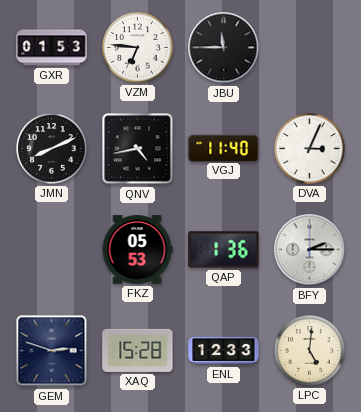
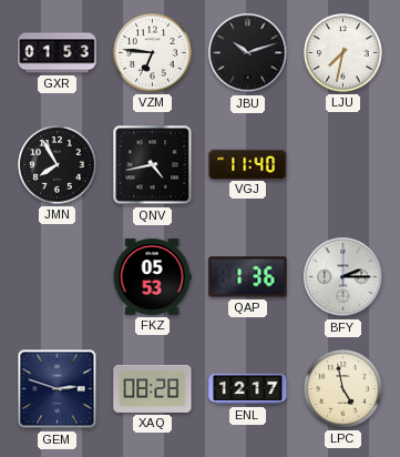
JBU: 11:45 -> 10:12 (248, 53)
LJU: none -> 7:32 (343, 53)
JMN: 8:11 -> 7:55 (58, 165)
DVA: 3:04 -> none (310, 149)
XAQ: 15:28 -> 08:28 (153, 388)
ENL: 12:33 -> 12:17 (248, 389)
LPC: 5:01 -> 4:58 (343, 389)
